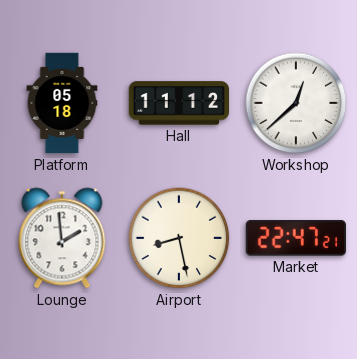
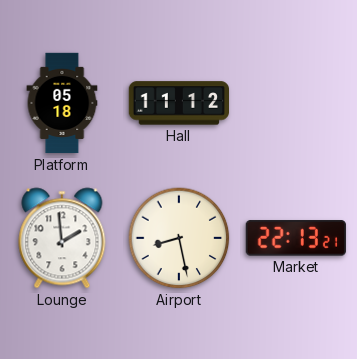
Workshop: 12:38 -> none (296, 103)
Market: 22:47 -> 22:13 (296, 238)
